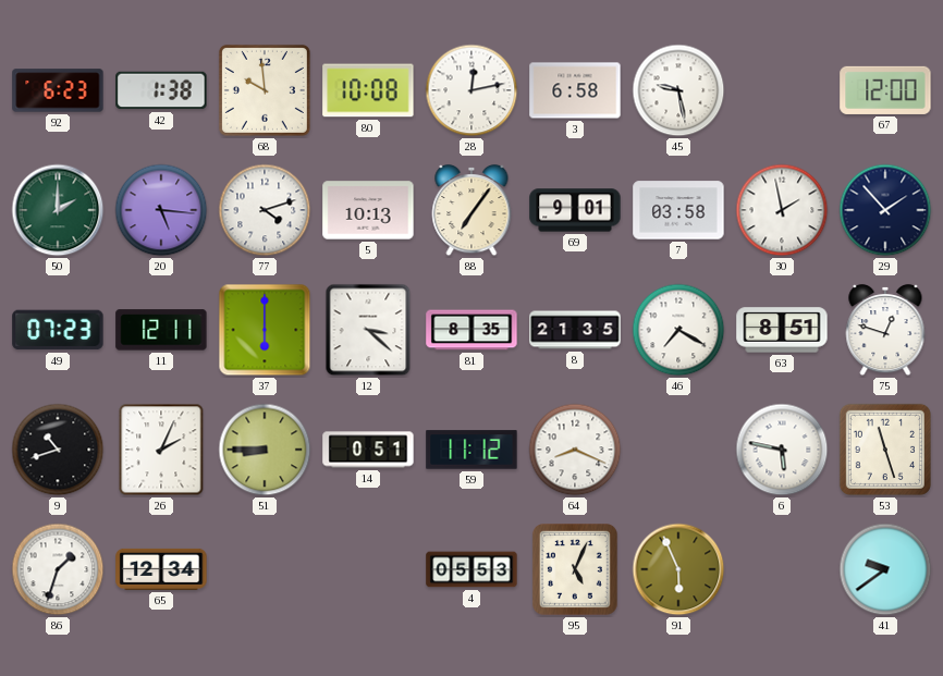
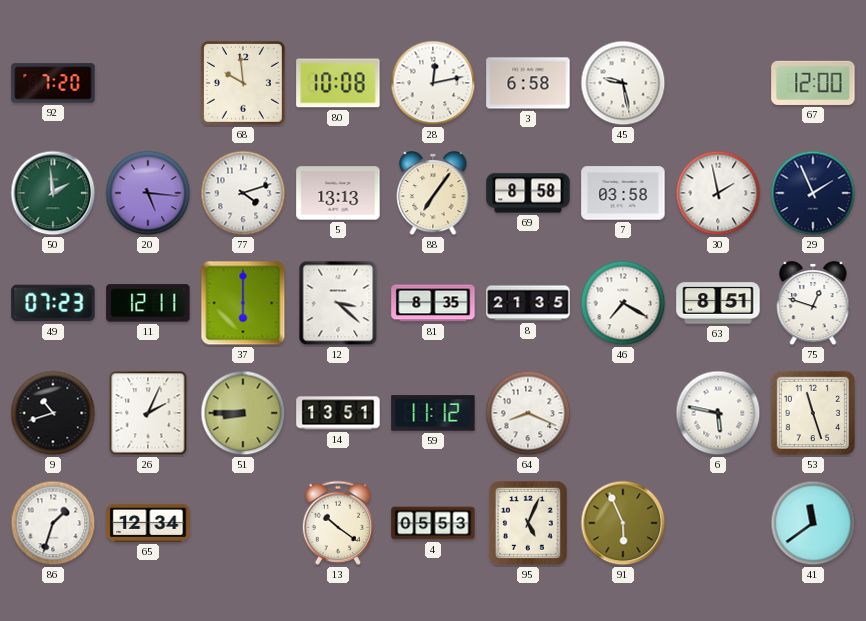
92: 6:23 -> 7:20 (53, 83)
42: 1:38 -> none (161, 90)
50: 2:00 -> 1:59 (53, 193)
5: 10:13 -> 13:13 (338, 193)
69: 9:01 -> 8:58 (528, 193)
29: 1:53 -> 1:56 (813, 193)
14: 0:51 -> 13:51 (338, 413)
13: none -> 10:21 (337, 523)
41: 9:39 -> 11:39 (813, 523)
